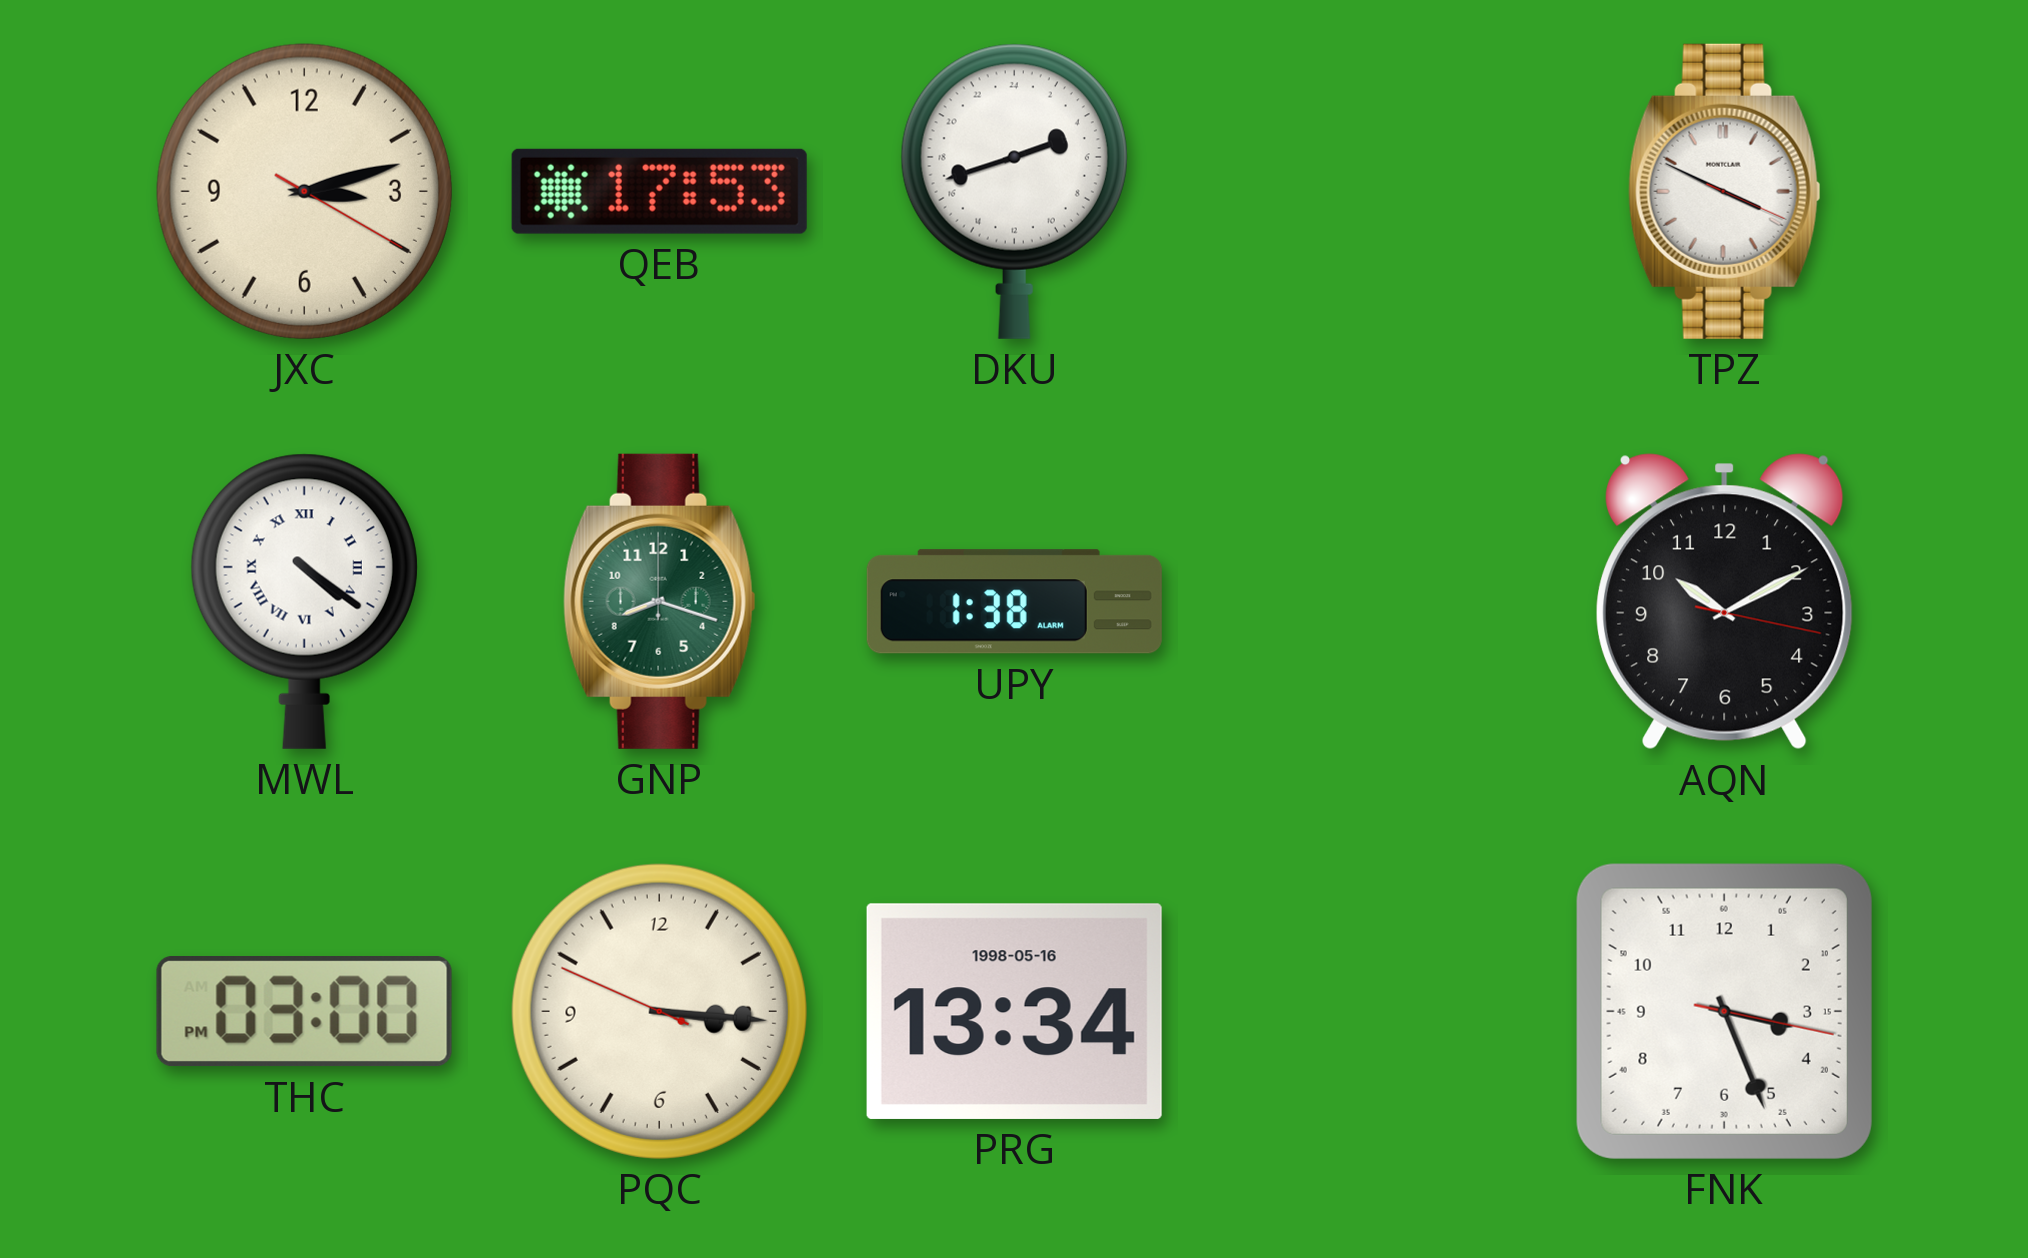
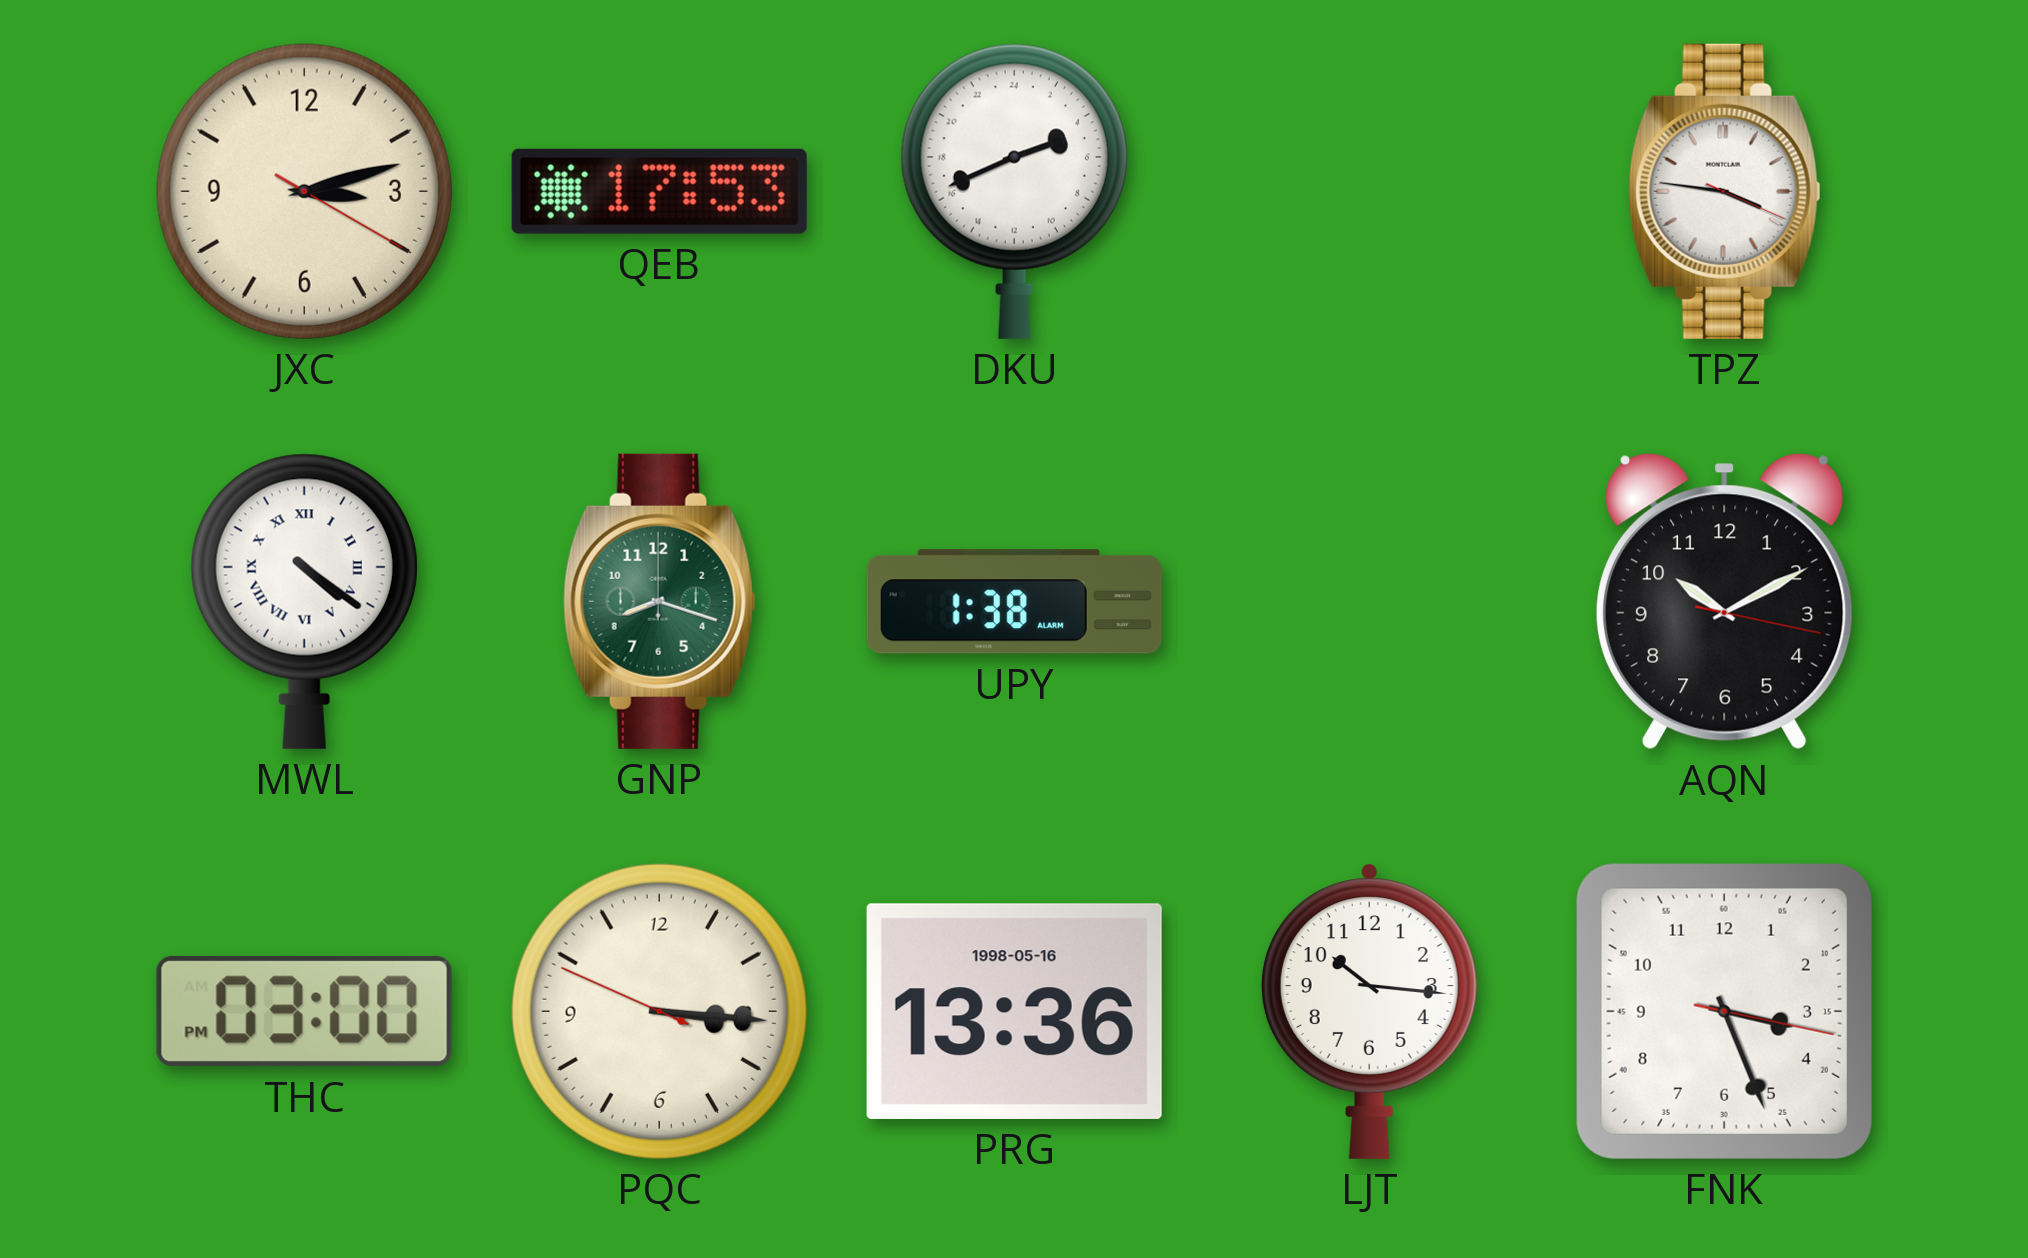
DKU: 4:42 -> 4:41 (1014, 191)
TPZ: 3:49 -> 3:46 (1725, 191)
PRG: 13:34 -> 13:36 (1014, 1011)
LJT: none -> 10:16 (1369, 1011)
